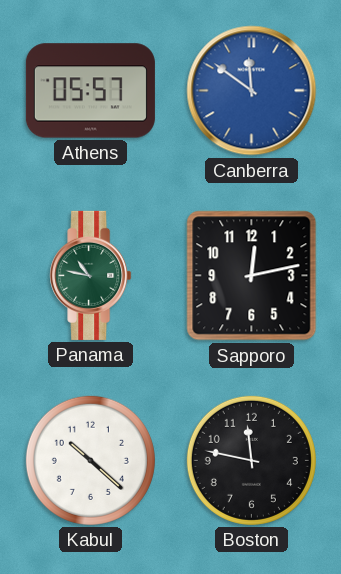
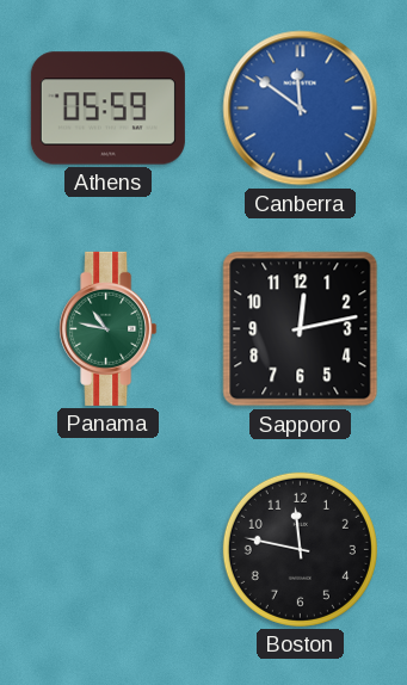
Athens: 05:57 -> 05:59 (107, 109)
Kabul: 10:22 -> none (90, 460)
